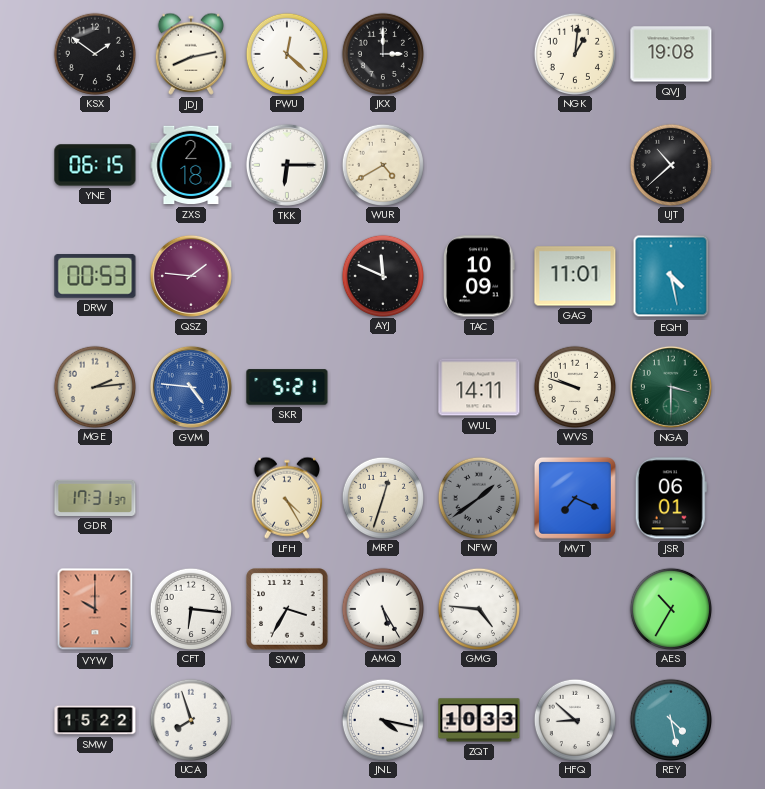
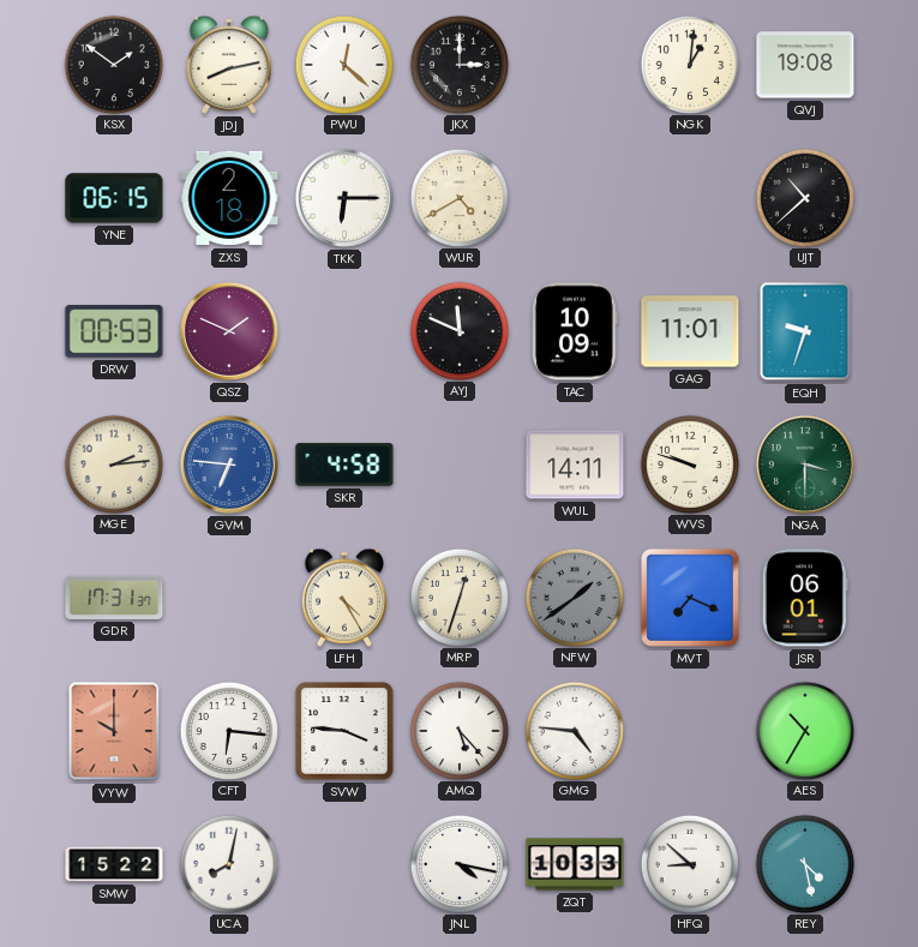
QSZ: 1:46 -> 1:49 (229, 331)
EQH: 4:28 -> 9:33 (805, 331)
GVM: 4:46 -> 6:46 (229, 464)
SKR: 5:21 -> 4:58 (344, 464)
SVW: 3:35 -> 3:46 (344, 731)
AMQ: 5:25 -> 5:23 (458, 730)
UCA: 7:57 -> 8:02 (228, 863)
